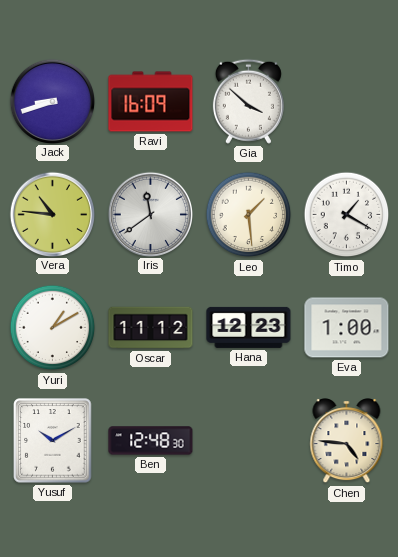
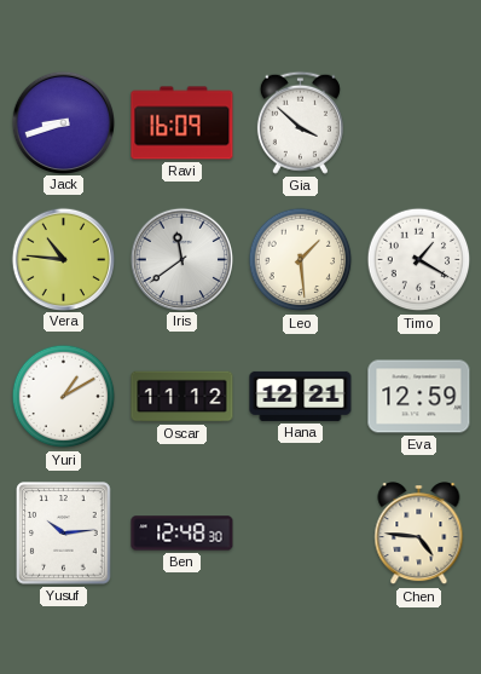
Hana: 12:23 -> 12:21 (301, 396)
Eva: 1:00 -> 12:59 (419, 397)
Yusuf: 10:10 -> 10:14 (64, 534)
